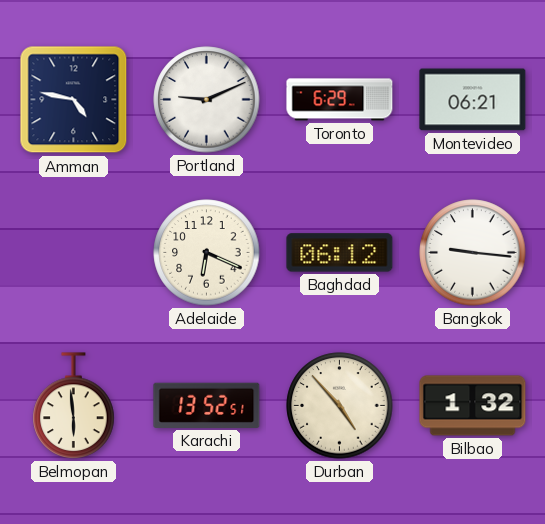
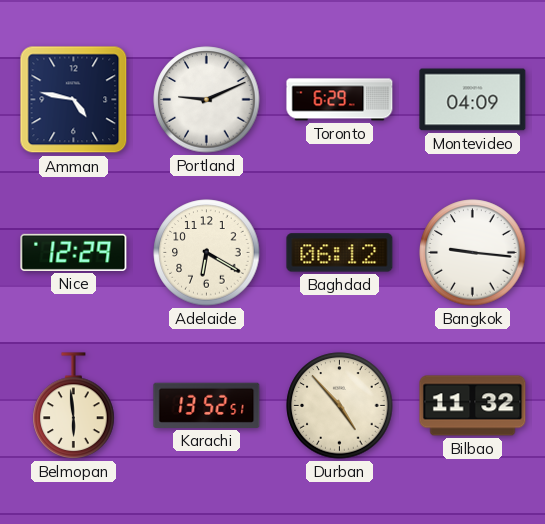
Montevideo: 06:21 -> 04:09 (473, 100)
Nice: none -> 12:29 (74, 252)
Adelaide: 6:19 -> 6:20 (207, 253)
Bilbao: 1:32 -> 11:32 (473, 406)
